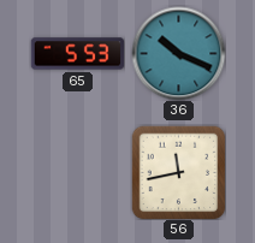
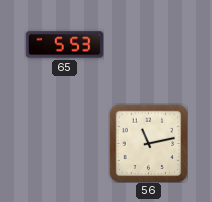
36: 10:19 -> none (178, 53)
56: 11:43 -> 11:13 (148, 143)
